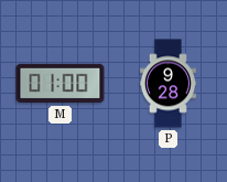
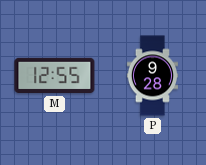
M: 01:00 -> 12:55 (55, 76)
